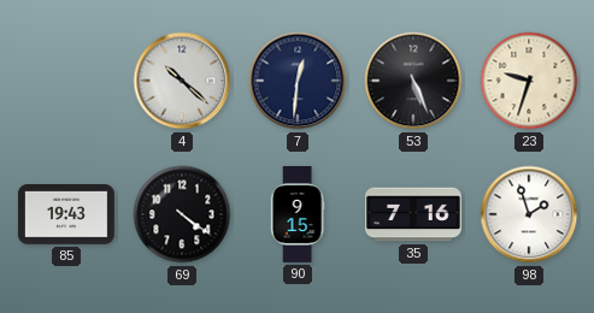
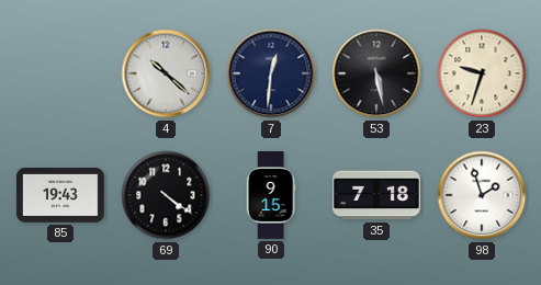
53: 5:26 -> 5:28 (376, 73)
35: 7:16 -> 7:18 (376, 195)
